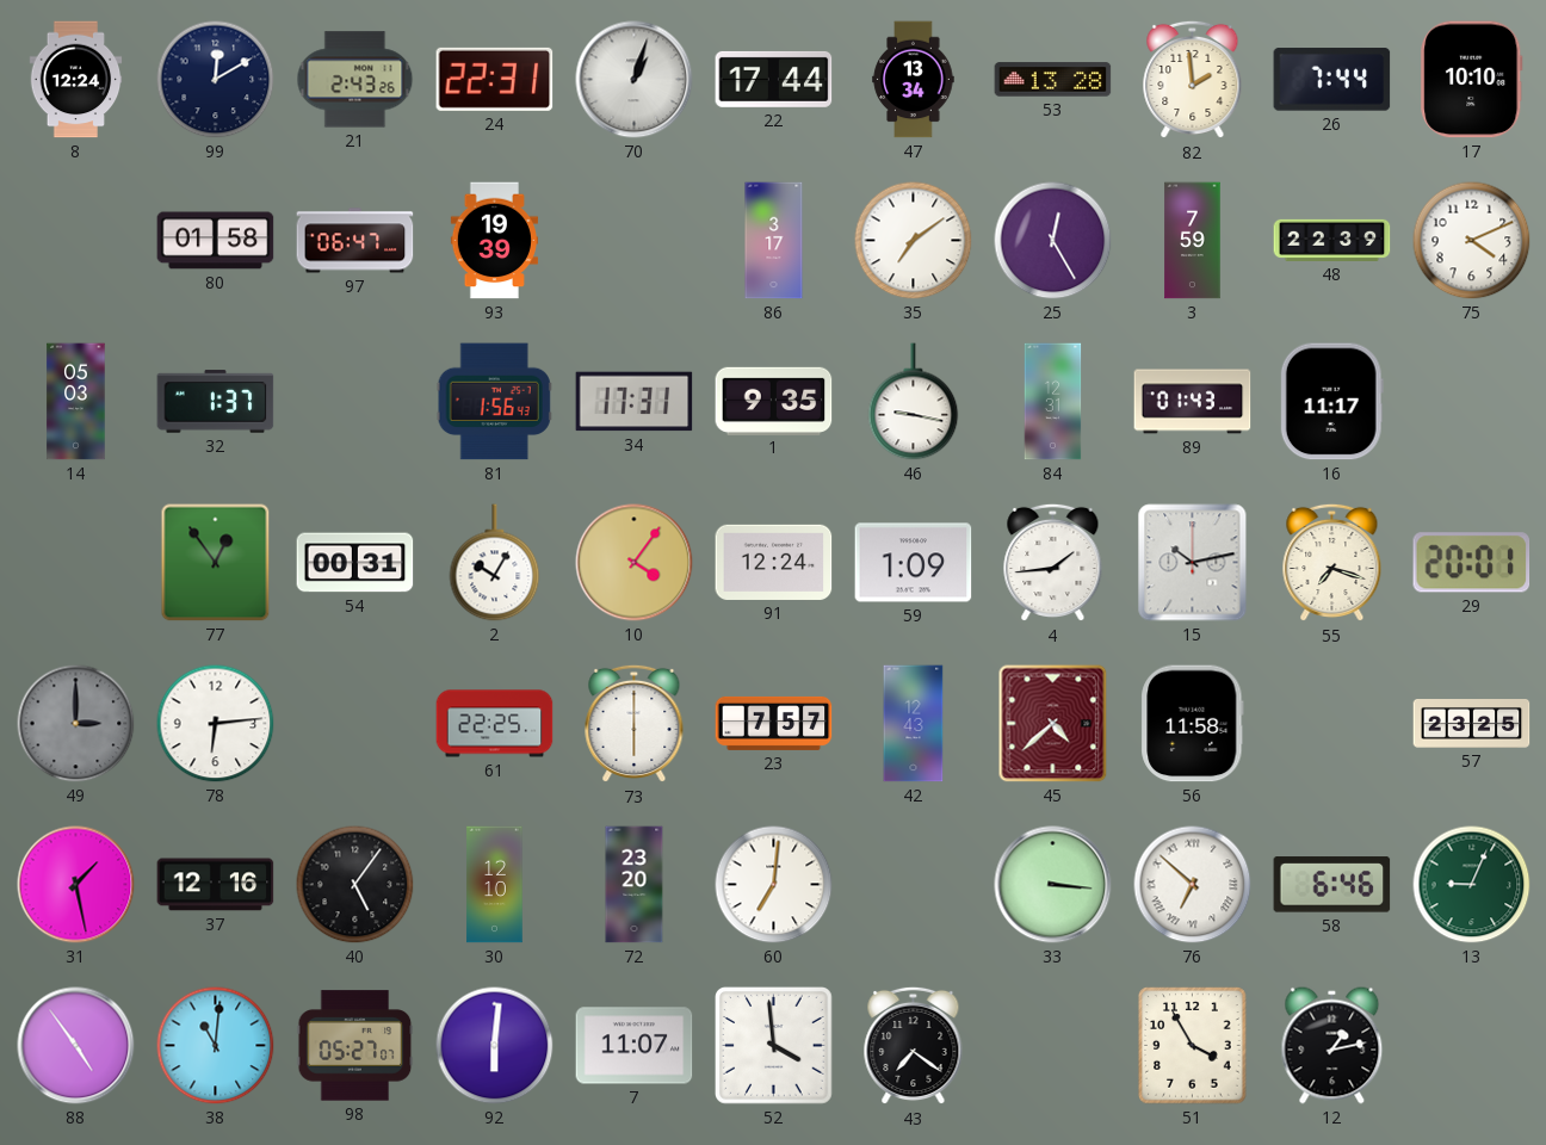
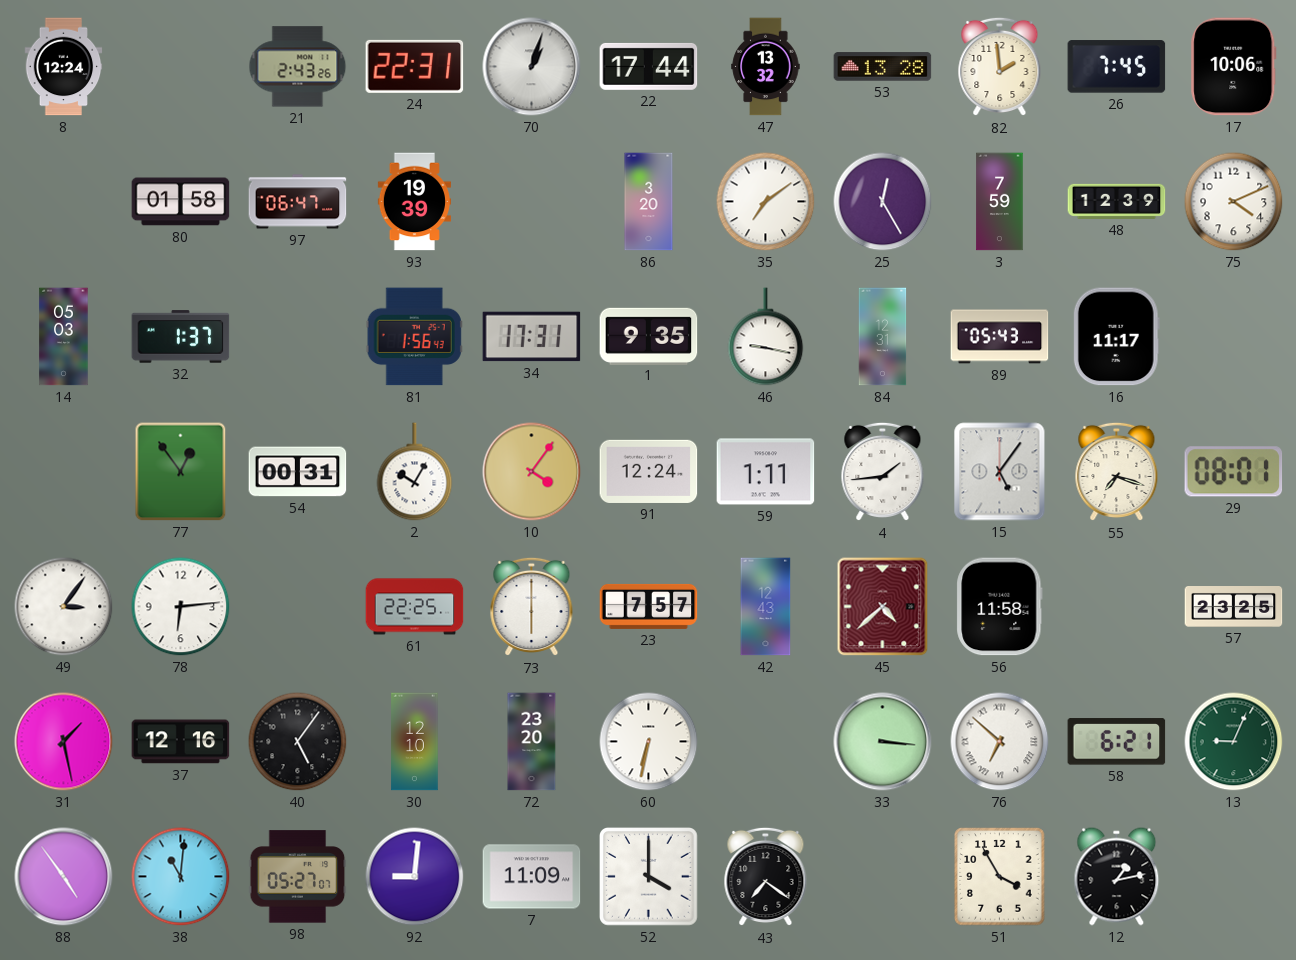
99: 12:10 -> none (216, 80)
47: 13:34 -> 13:32 (766, 67)
26: 7:44 -> 7:45 (1117, 67)
17: 10:10 -> 10:06 (1234, 67)
86: 3:17 -> 3:20 (649, 202)
48: 22:39 -> 12:39 (1117, 201)
89: 01:43 -> 05:43 (1000, 337)
59: 1:09 -> 1:11 (766, 472)
15: 10:13 -> 5:06 (1000, 472)
29: 20:01 -> 08:01 (1234, 472)
49: 3:00 -> 3:06 (64, 607)
49 dial: grey -> white (64, 607)
60: 7:01 -> 6:32 (649, 742)
58: 6:46 -> 6:21 (1117, 742)
92: 6:01 -> 9:01 (415, 877)
7: 11:07 -> 11:09 (532, 877)
52: 3:59 -> 4:00 (649, 877)
